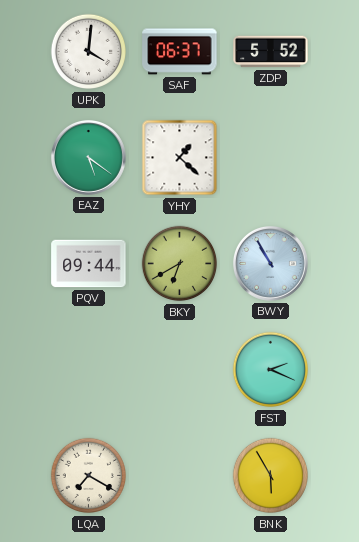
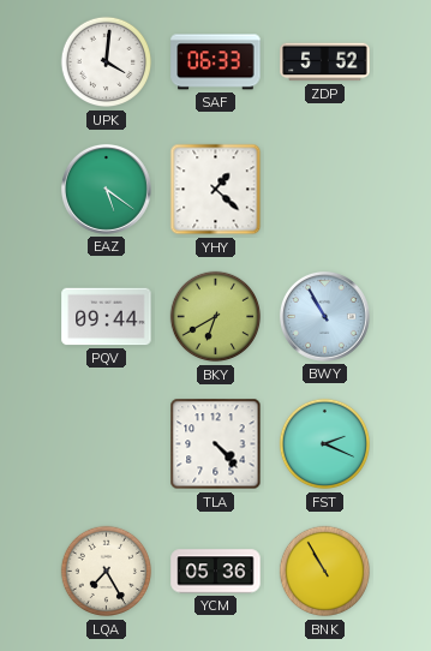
SAF: 06:37 -> 06:33 (216, 62)
TLA: none -> 4:23 (216, 444)
LQA: 7:20 -> 7:25 (107, 572)
YCM: none -> 05:36 (216, 572)
BNK: 5:55 -> 10:55 (325, 572)
